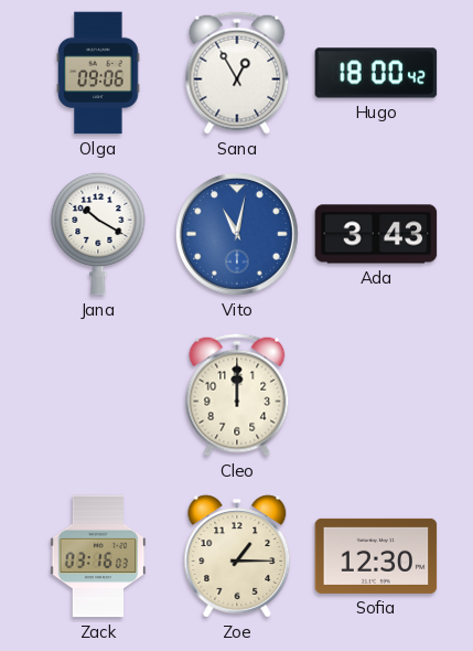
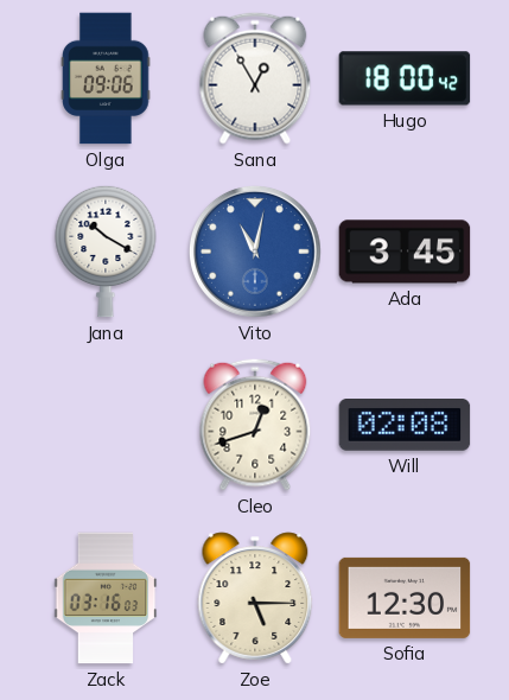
Ada: 3:43 -> 3:45 (405, 252)
Cleo: 12:00 -> 12:42 (255, 425)
Will: none -> 02:08 (405, 425)
Zoe: 1:15 -> 5:15 (255, 598)
